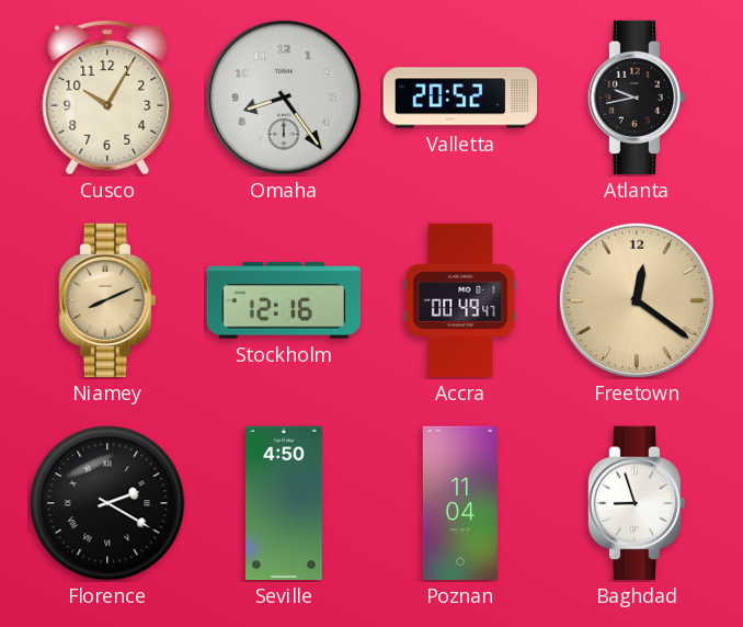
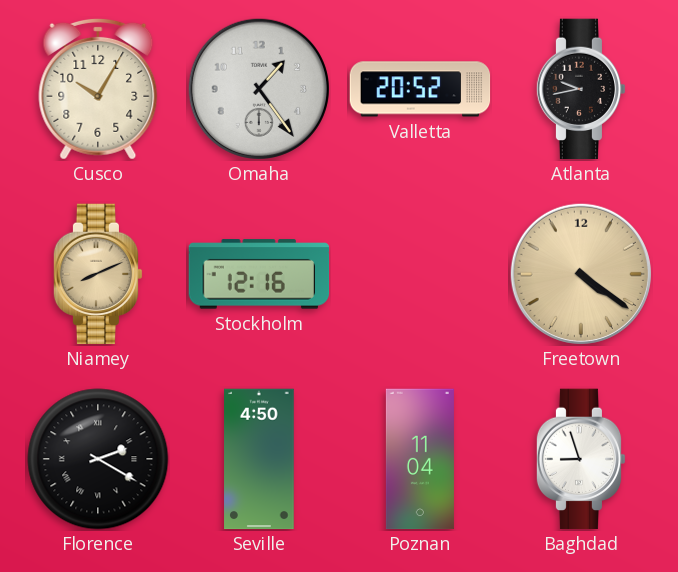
Omaha: 8:24 -> 1:24 (259, 89)
Accra: 00:49 -> none (460, 300)
Freetown: 12:21 -> 4:21 (581, 274)
